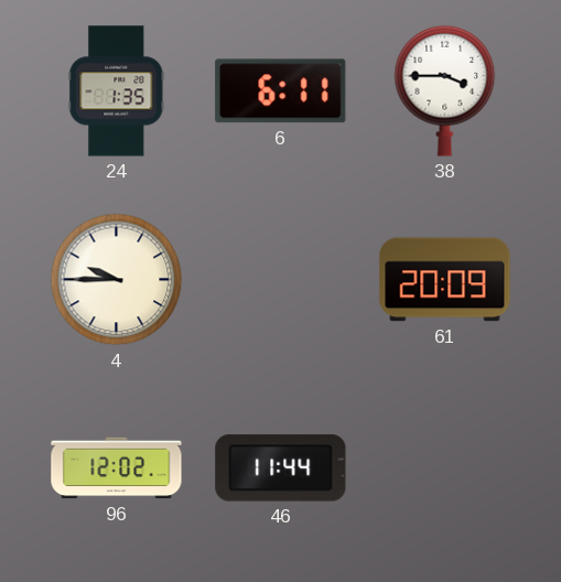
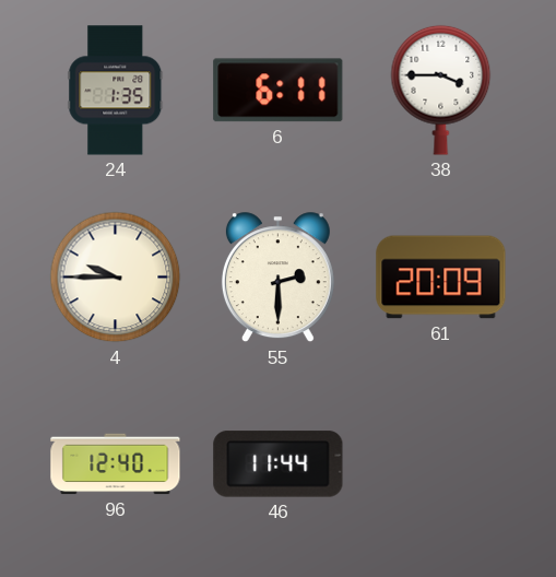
55: none -> 2:30 (277, 278)
96: 12:02 -> 12:40 (116, 464)
